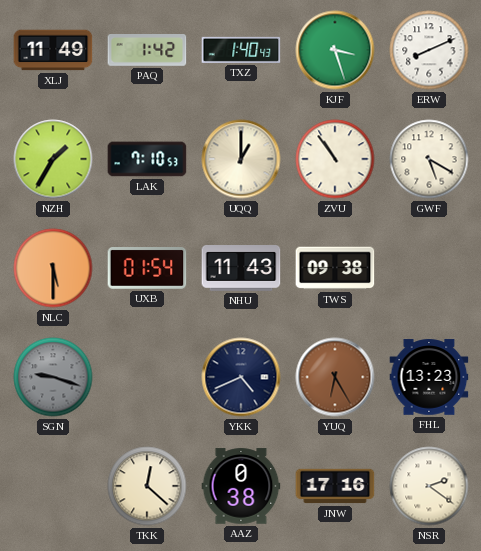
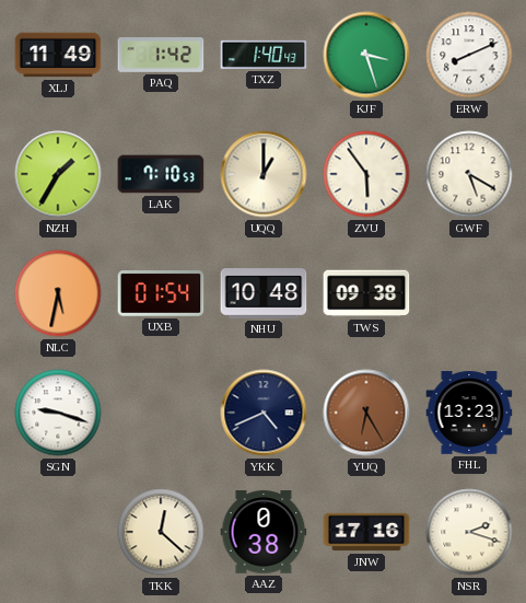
ZVU: 10:54 -> 5:54 (366, 174)
NLC: 5:30 -> 5:32 (58, 293)
NHU: 11:43 -> 10:48 (264, 294)
SGN dial: grey -> white (58, 413)
NSR: 2:21 -> 2:18 (469, 532)
